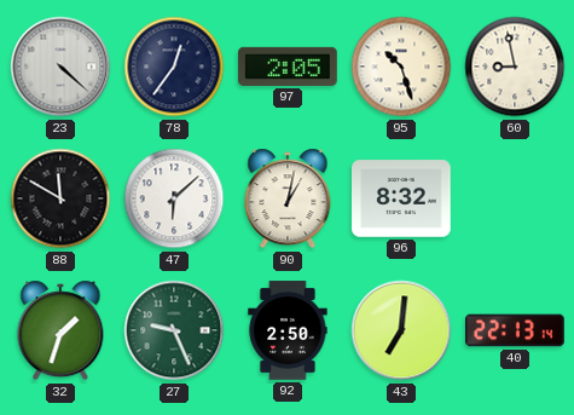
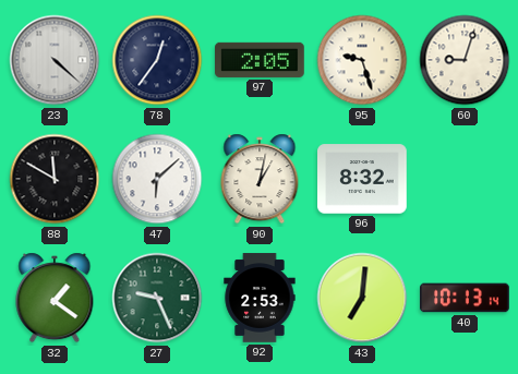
95: 10:27 -> 9:27 (362, 60)
60: 8:58 -> 9:03 (465, 60)
32: 1:33 -> 1:21 (55, 298)
92: 2:50 -> 2:53 (260, 298)
40: 22:13 -> 10:13 (465, 298)
